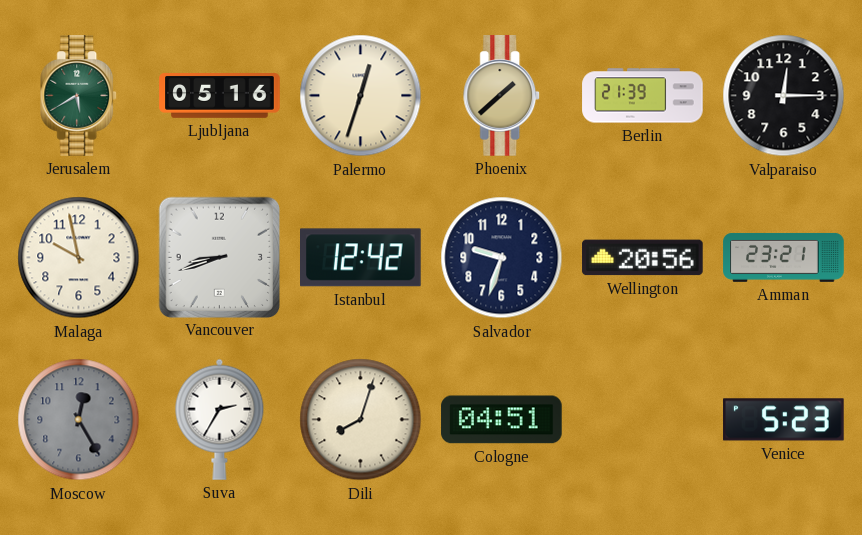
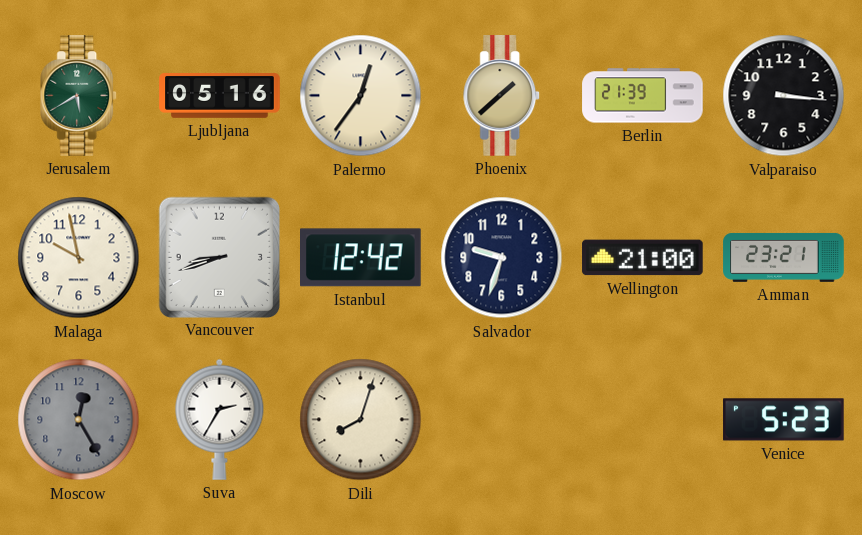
Palermo: 12:33 -> 12:36 (361, 96)
Valparaiso: 12:15 -> 3:16 (784, 96)
Wellington: 20:56 -> 21:00 (643, 258)
Cologne: 04:51 -> none (502, 420)
